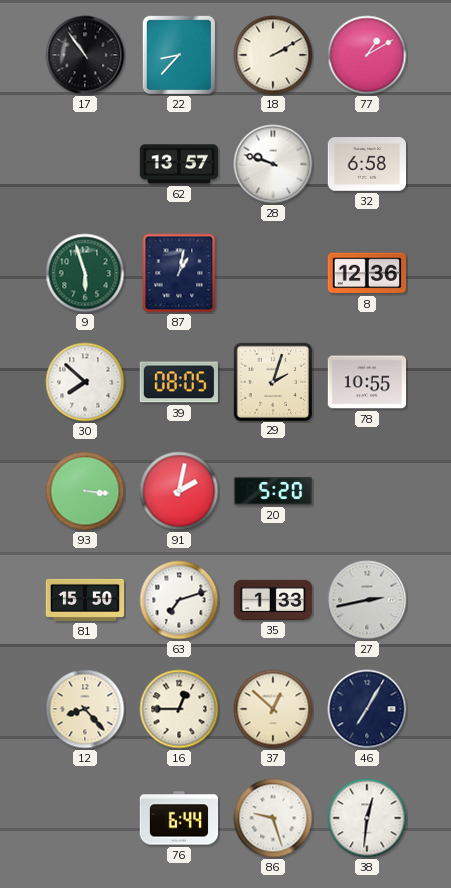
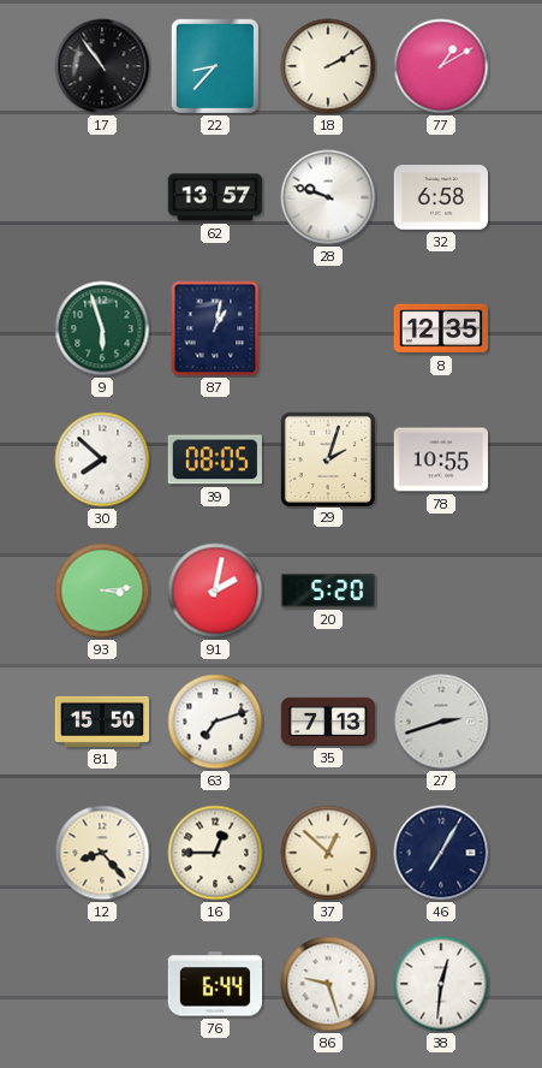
8: 12:36 -> 12:35 (440, 328)
93: 3:16 -> 3:14 (102, 591)
35: 1:33 -> 7:13 (328, 722)
27: 2:43 -> 2:42 (441, 722)
